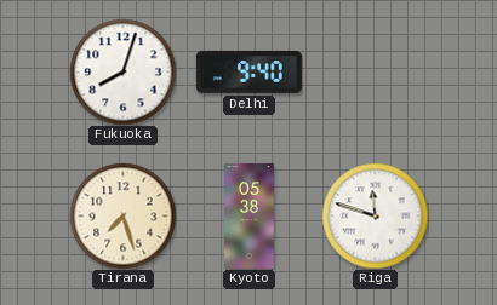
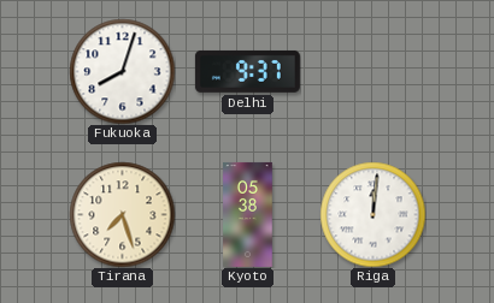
Delhi: 9:40 -> 9:37 (247, 71)
Riga: 11:48 -> 12:01 (372, 214)
